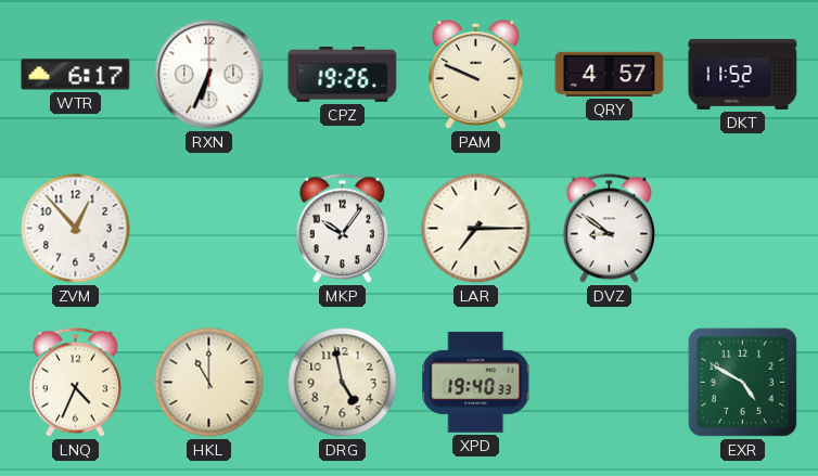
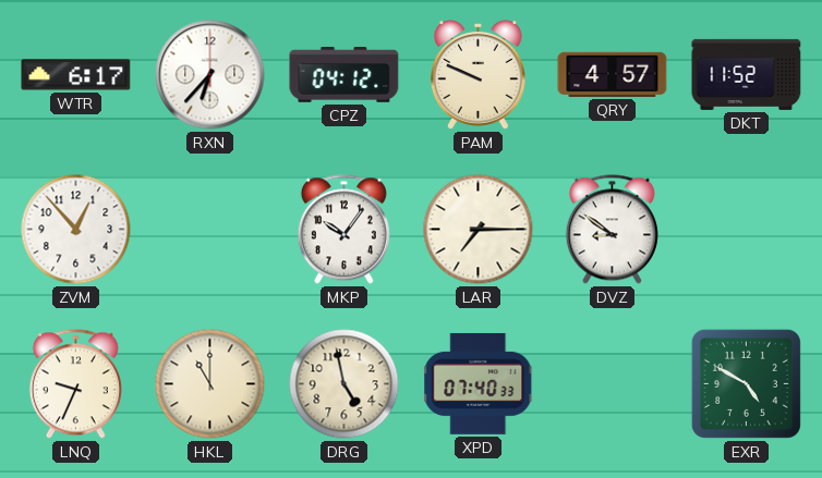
RXN: 6:34 -> 6:37 (210, 75)
CPZ: 19:26 -> 04:12 (344, 75)
LNQ: 4:34 -> 9:34 (75, 384)
XPD: 19:40 -> 07:40 (479, 383)
